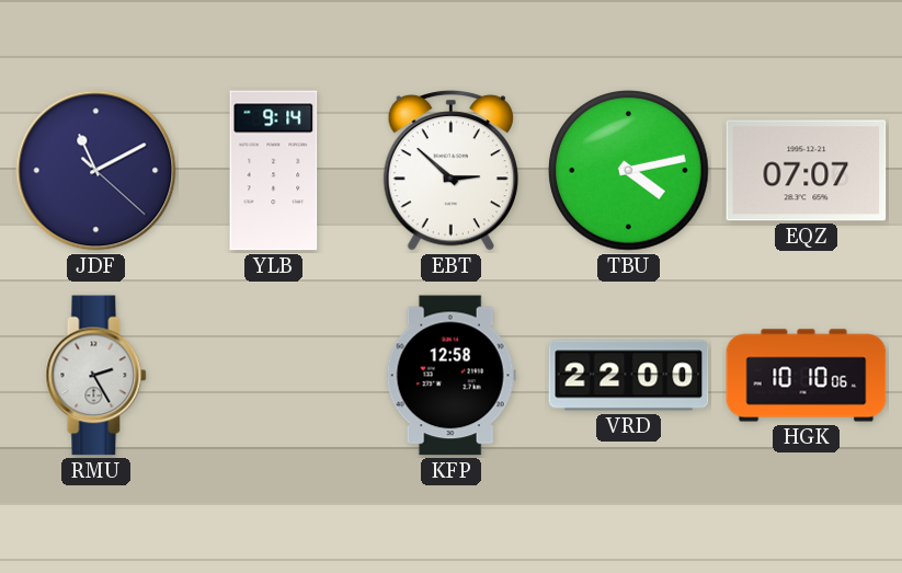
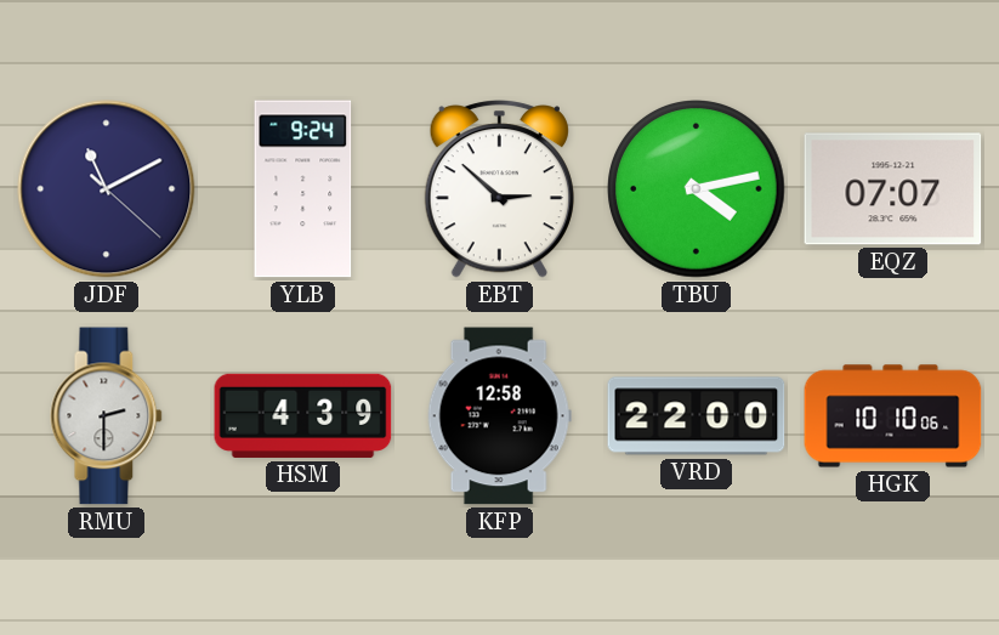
YLB: 9:14 -> 9:24 (303, 189)
RMU: 2:25 -> 2:30 (107, 416)
HSM: none -> 4:39 (303, 415)
